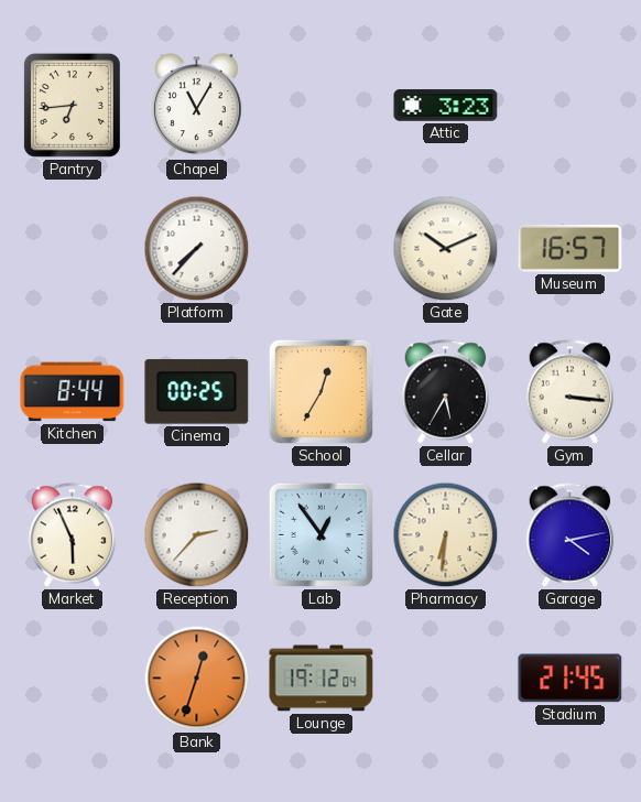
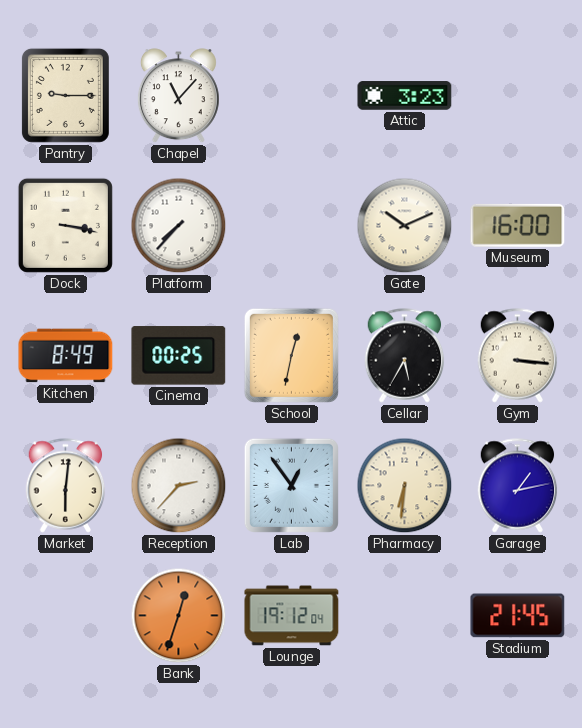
Pantry: 6:44 -> 9:15 (65, 95)
Chapel: 11:05 -> 11:07 (178, 96)
Dock: none -> 3:17 (65, 225)
Museum: 16:57 -> 16:00 (518, 225)
Kitchen: 8:44 -> 8:49 (66, 356)
School: 12:35 -> 12:32 (291, 355)
Market: 5:56 -> 6:01 (66, 486)
Garage: 4:13 -> 1:13 (518, 486)
